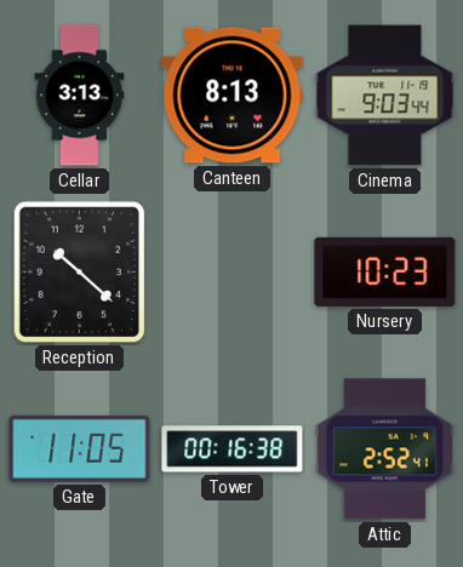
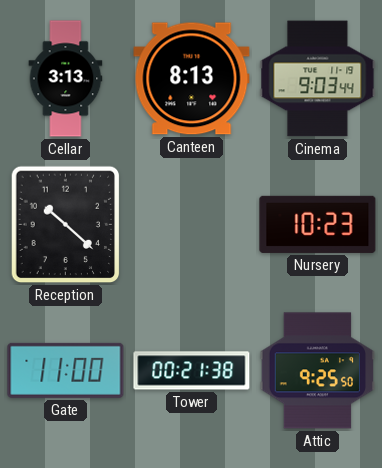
Gate: 11:05 -> 11:00 (66, 370)
Tower: 00:16 -> 00:21 (192, 371)
Attic: 2:52 -> 9:25 (317, 371)
